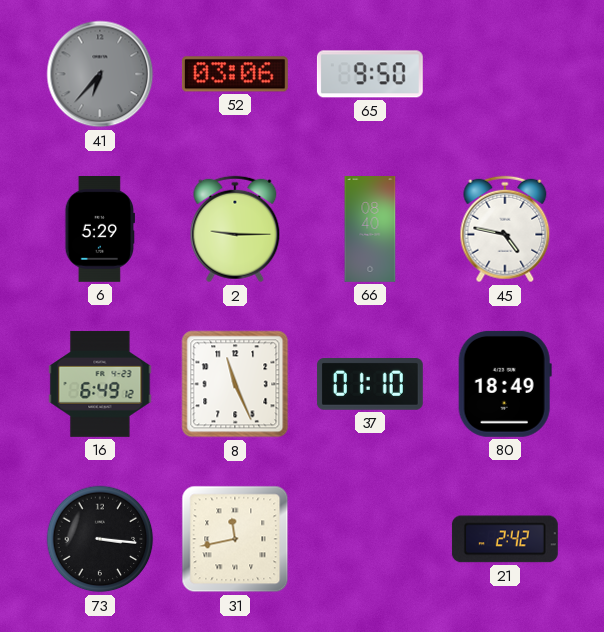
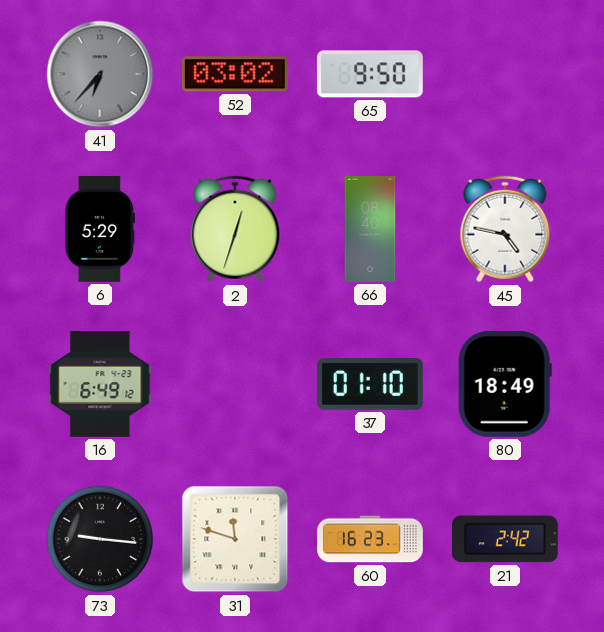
52: 03:06 -> 03:02 (235, 74)
2: 9:15 -> 12:33 (235, 229)
8: 11:26 -> none (235, 384)
73: 3:16 -> 9:16 (100, 539)
31: 11:43 -> 11:48 (235, 539)
60: none -> 16:23 (370, 539)
